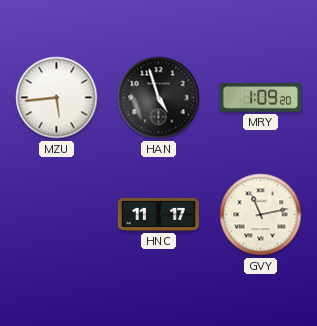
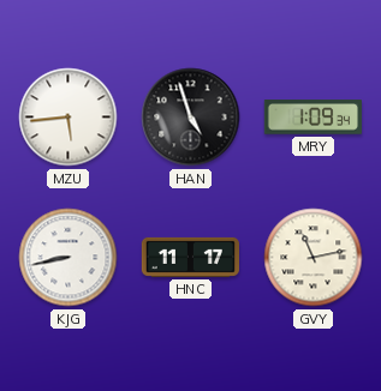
MRY: 1:09:20 -> 1:09:34 (312, 118)
KJG: none -> 8:43 (69, 258)
